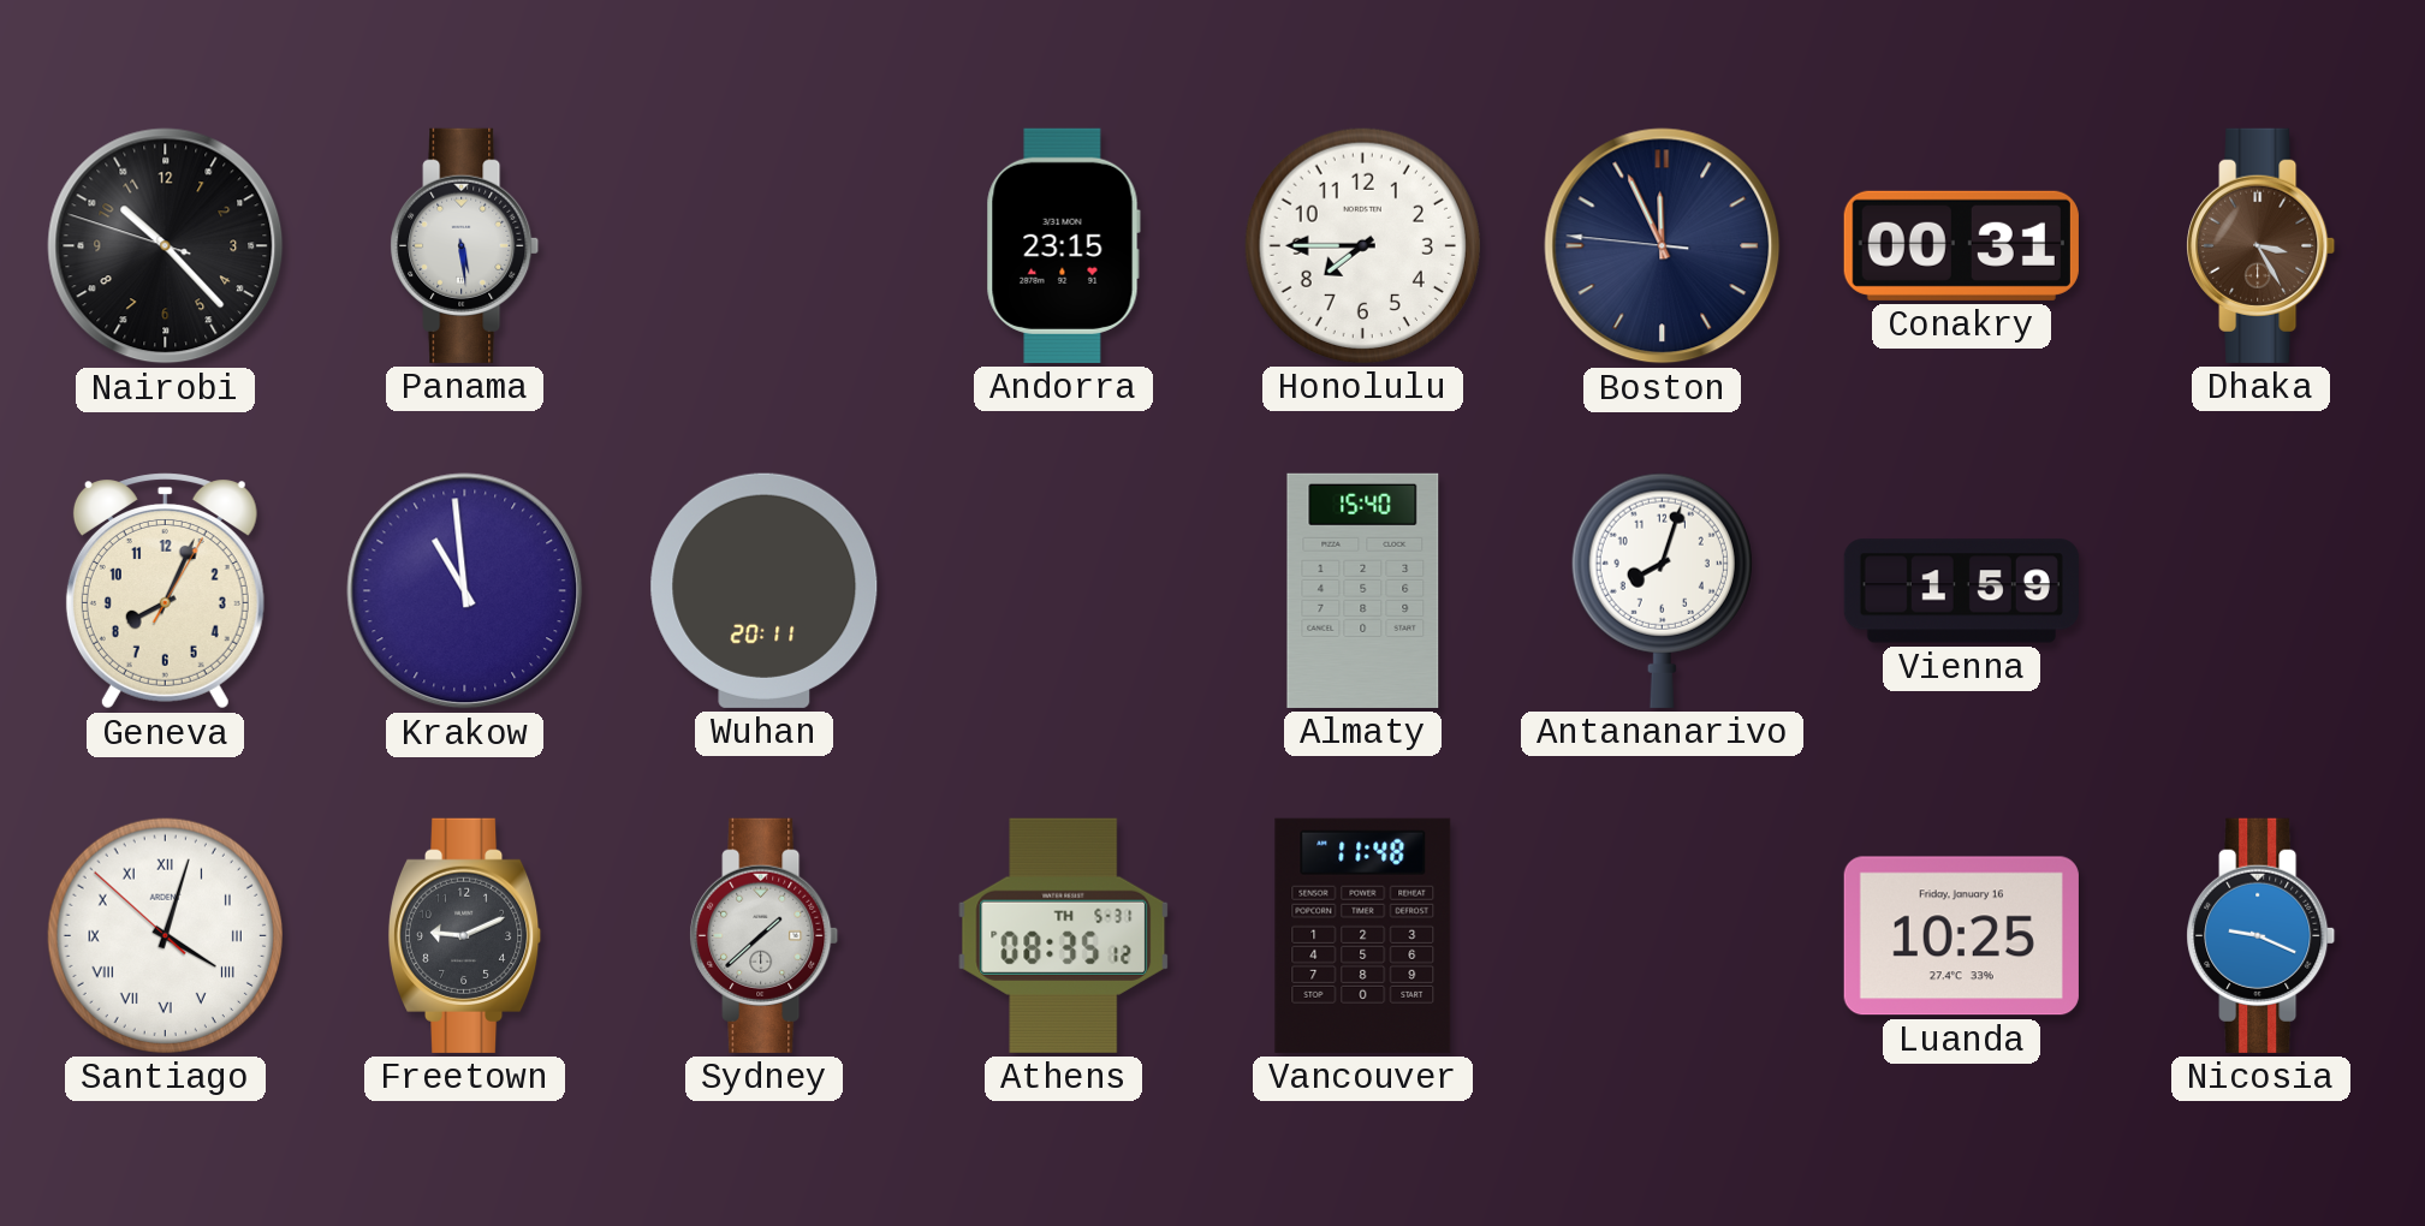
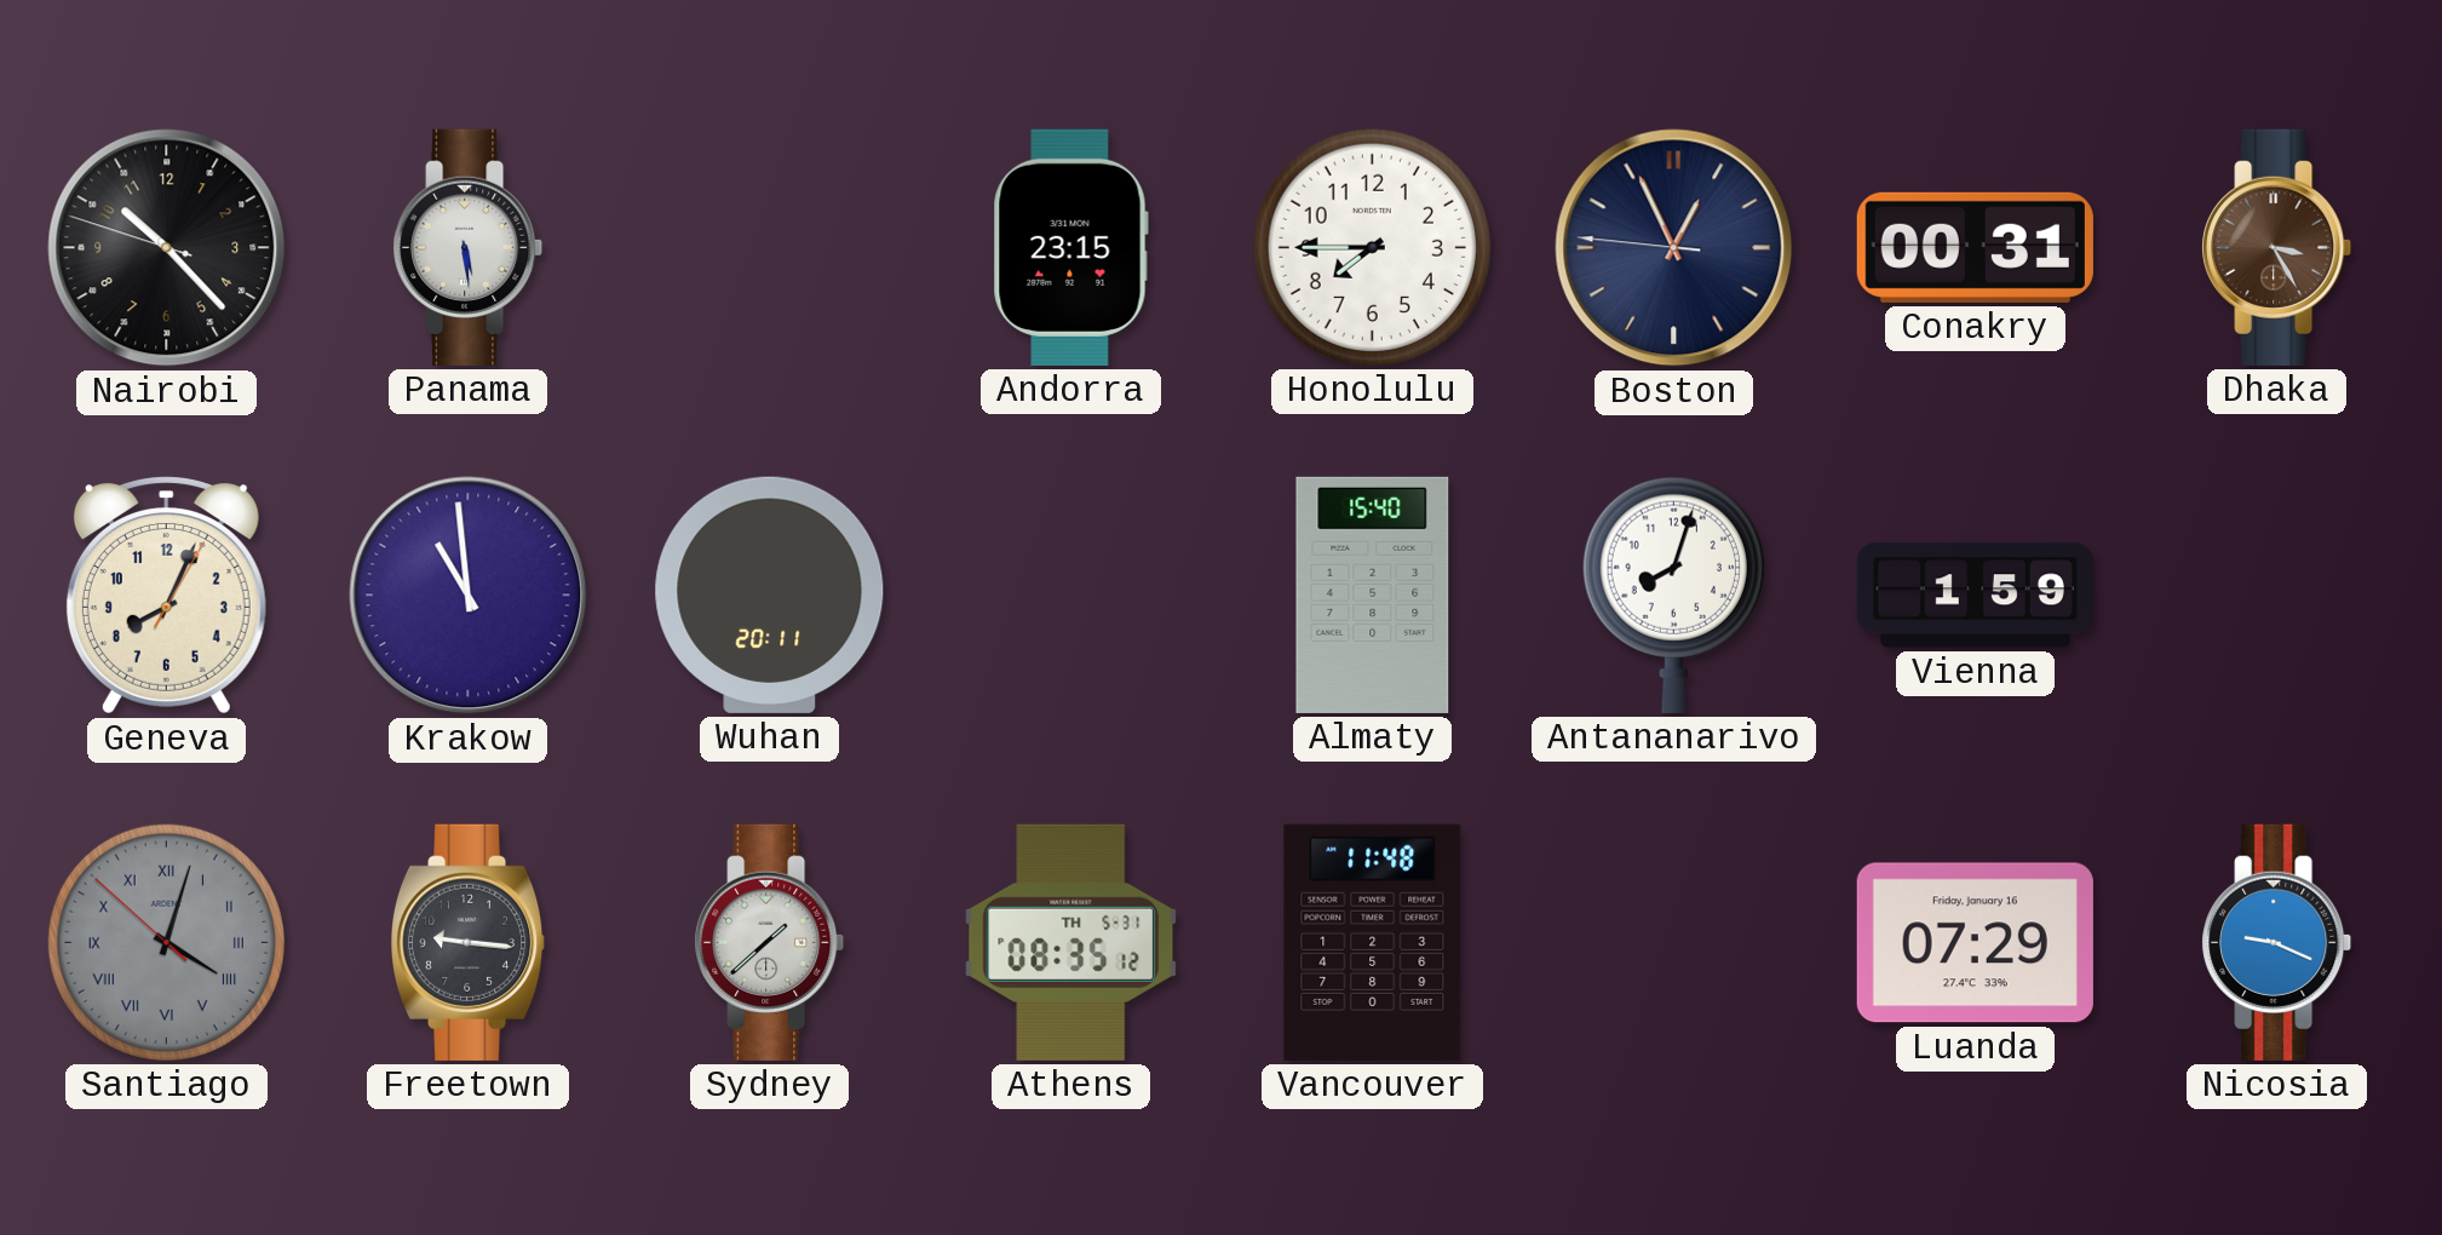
Boston: 11:55 -> 12:55 (1674, 248)
Santiago dial: white -> grey (166, 942)
Freetown: 9:11 -> 9:16 (469, 942)
Luanda: 10:25 -> 07:29 (1975, 943)
